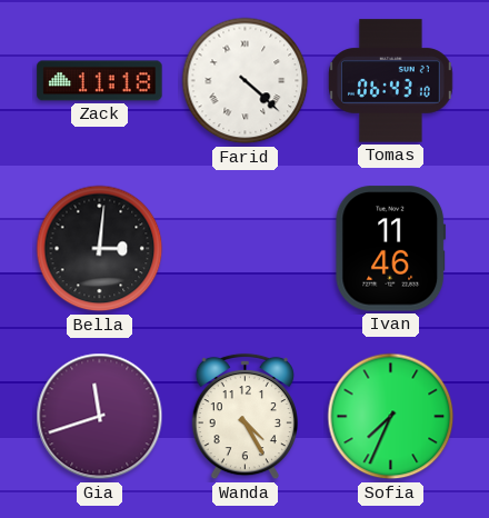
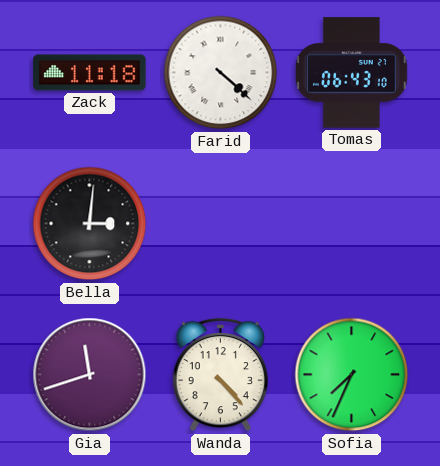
Ivan: 11:46 -> none (390, 249)
Wanda: 4:25 -> 4:23 (220, 375)
